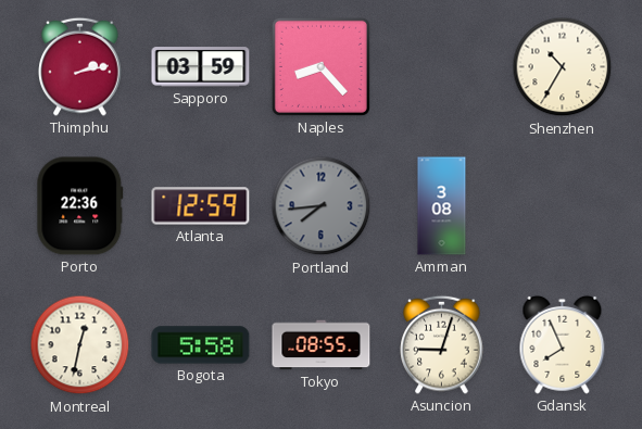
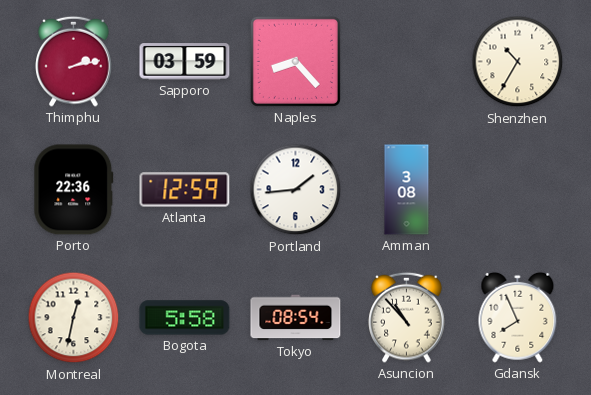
Portland: 7:44 -> 1:44 (296, 190)
Portland dial: grey -> white (296, 190)
Tokyo: 08:55 -> 08:54 (296, 318)
Asuncion: 9:03 -> 10:53 (407, 317)
